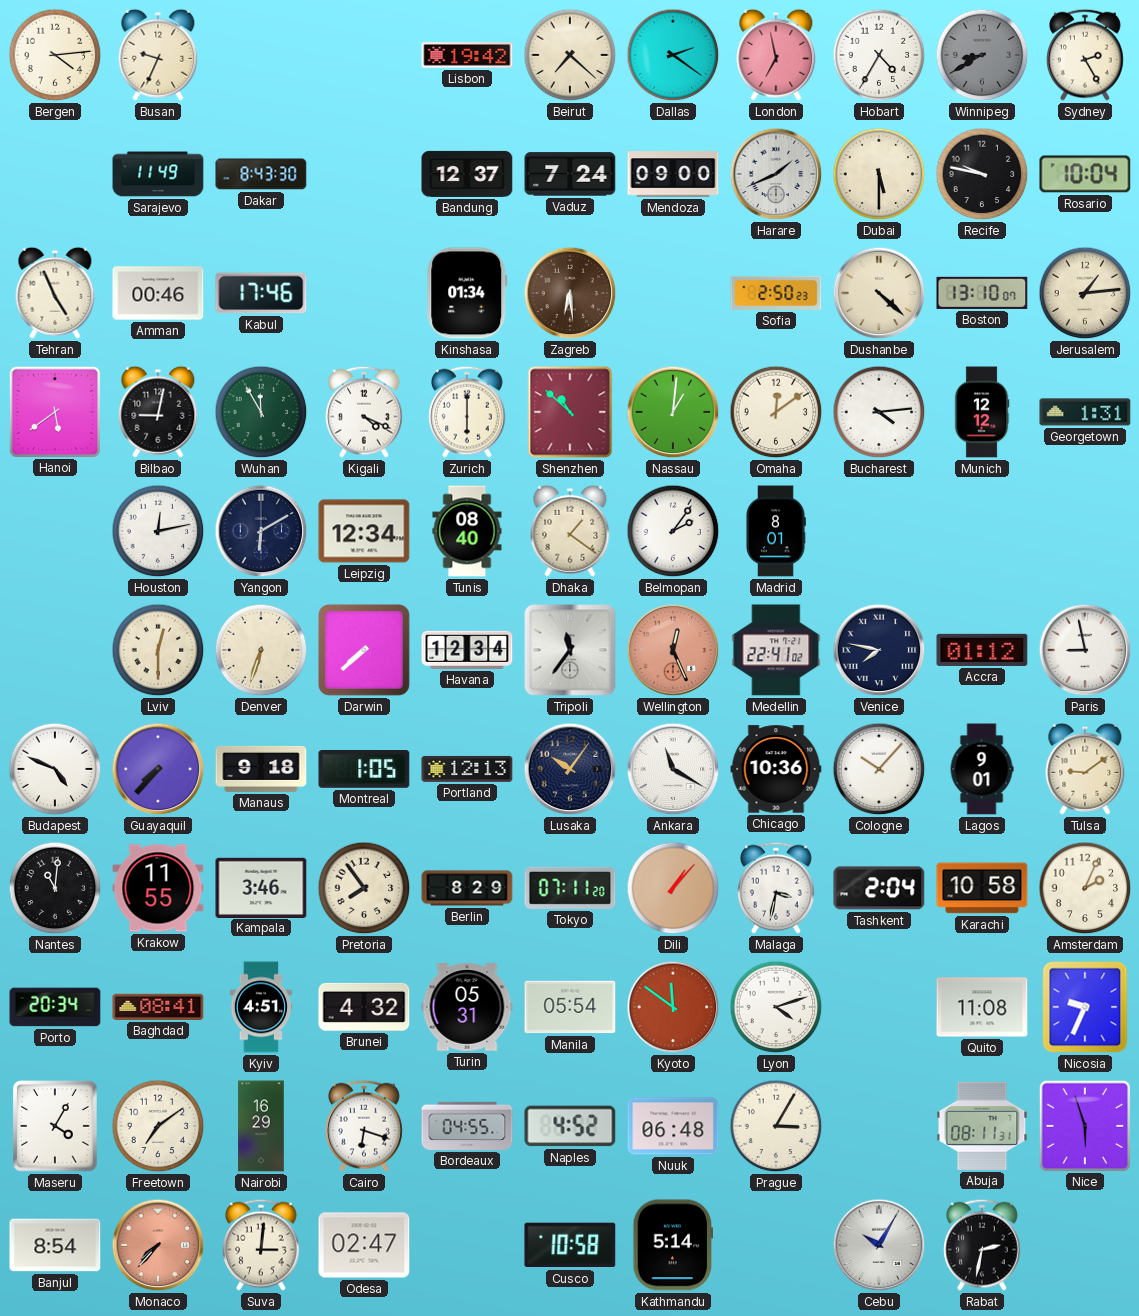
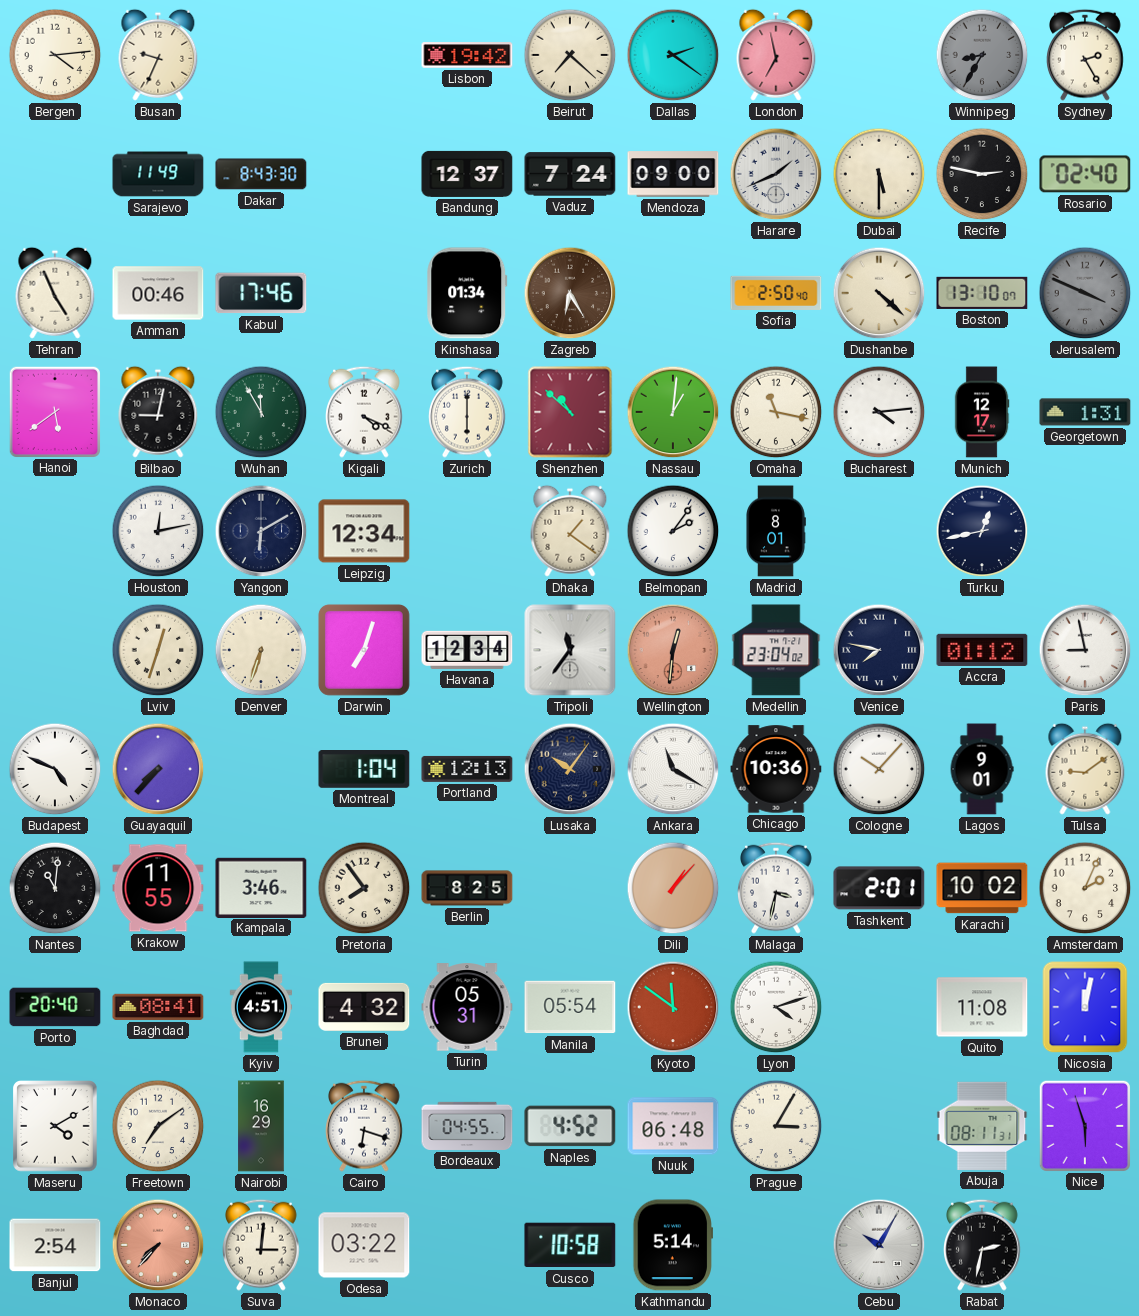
Hobart: 4:35 -> none (879, 55)
Winnipeg: 8:40 -> 8:35 (982, 55)
Recife: 9:47 -> 2:47 (982, 174)
Rosario: 10:04 -> 02:40 (1085, 174)
Zagreb: 6:29 -> 6:25 (570, 293)
Sofia: 2:50:23 -> 2:50:40 (776, 293)
Jerusalem: 1:14 -> 3:49 (1085, 293)
Jerusalem dial: cream -> grey (1085, 293)
Omaha: 12:09 -> 11:17 (776, 412)
Munich: 12:12 -> 12:17 (982, 412)
Tunis: 08:40 -> none (467, 531)
Turku: none -> 12:43 (982, 531)
Lviv: 12:30 -> 12:33 (158, 650)
Darwin: 7:38 -> 7:03 (364, 650)
Wellington: 12:26 -> 12:31 (673, 650)
Medellin: 22:41 -> 23:04 (776, 650)
Manaus: 9:18 -> none (261, 769)
Montreal: 1:05 -> 1:04 (364, 769)
Berlin: 8:29 -> 8:25 (467, 888)
Tokyo: 07:11 -> none (570, 888)
Tashkent: 2:04 -> 2:01 (879, 888)
Karachi: 10:58 -> 10:02 (982, 888)
Porto: 20:34 -> 20:40 (55, 1007)
Nicosia: 9:34 -> 12:02 (1085, 1007)
Maseru: 4:05 -> 4:10 (56, 1127)
Banjul: 8:54 -> 2:54 (55, 1245)
Odesa: 02:47 -> 03:22 (364, 1245)
